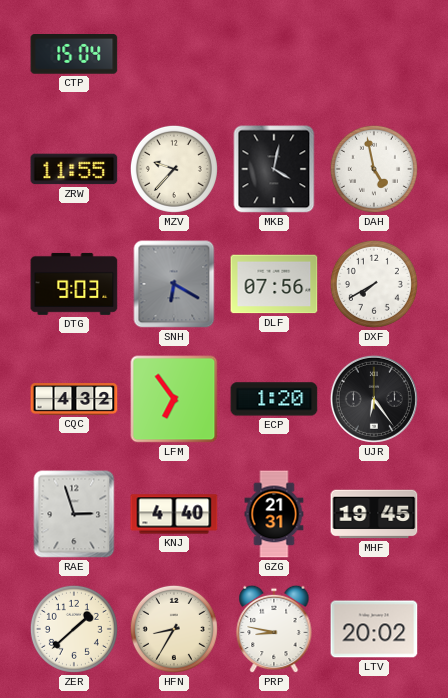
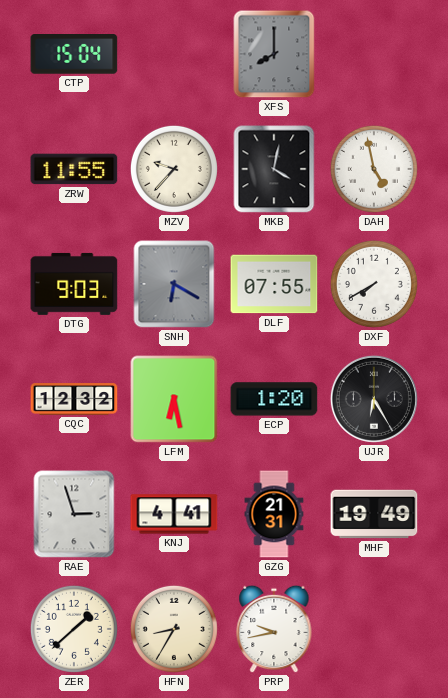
XFS: none -> 8:00 (274, 54)
DLF: 07:56 -> 07:55 (274, 284)
CQC: 4:32 -> 12:32 (74, 399)
LFM: 6:54 -> 6:28 (174, 399)
UJR: 6:24 -> 6:25 (374, 399)
KNJ: 4:40 -> 4:41 (174, 514)
MHF: 19:45 -> 19:49 (374, 514)
PRP: 8:47 -> 9:43 (274, 629)
LTV: 20:02 -> none (374, 629)
